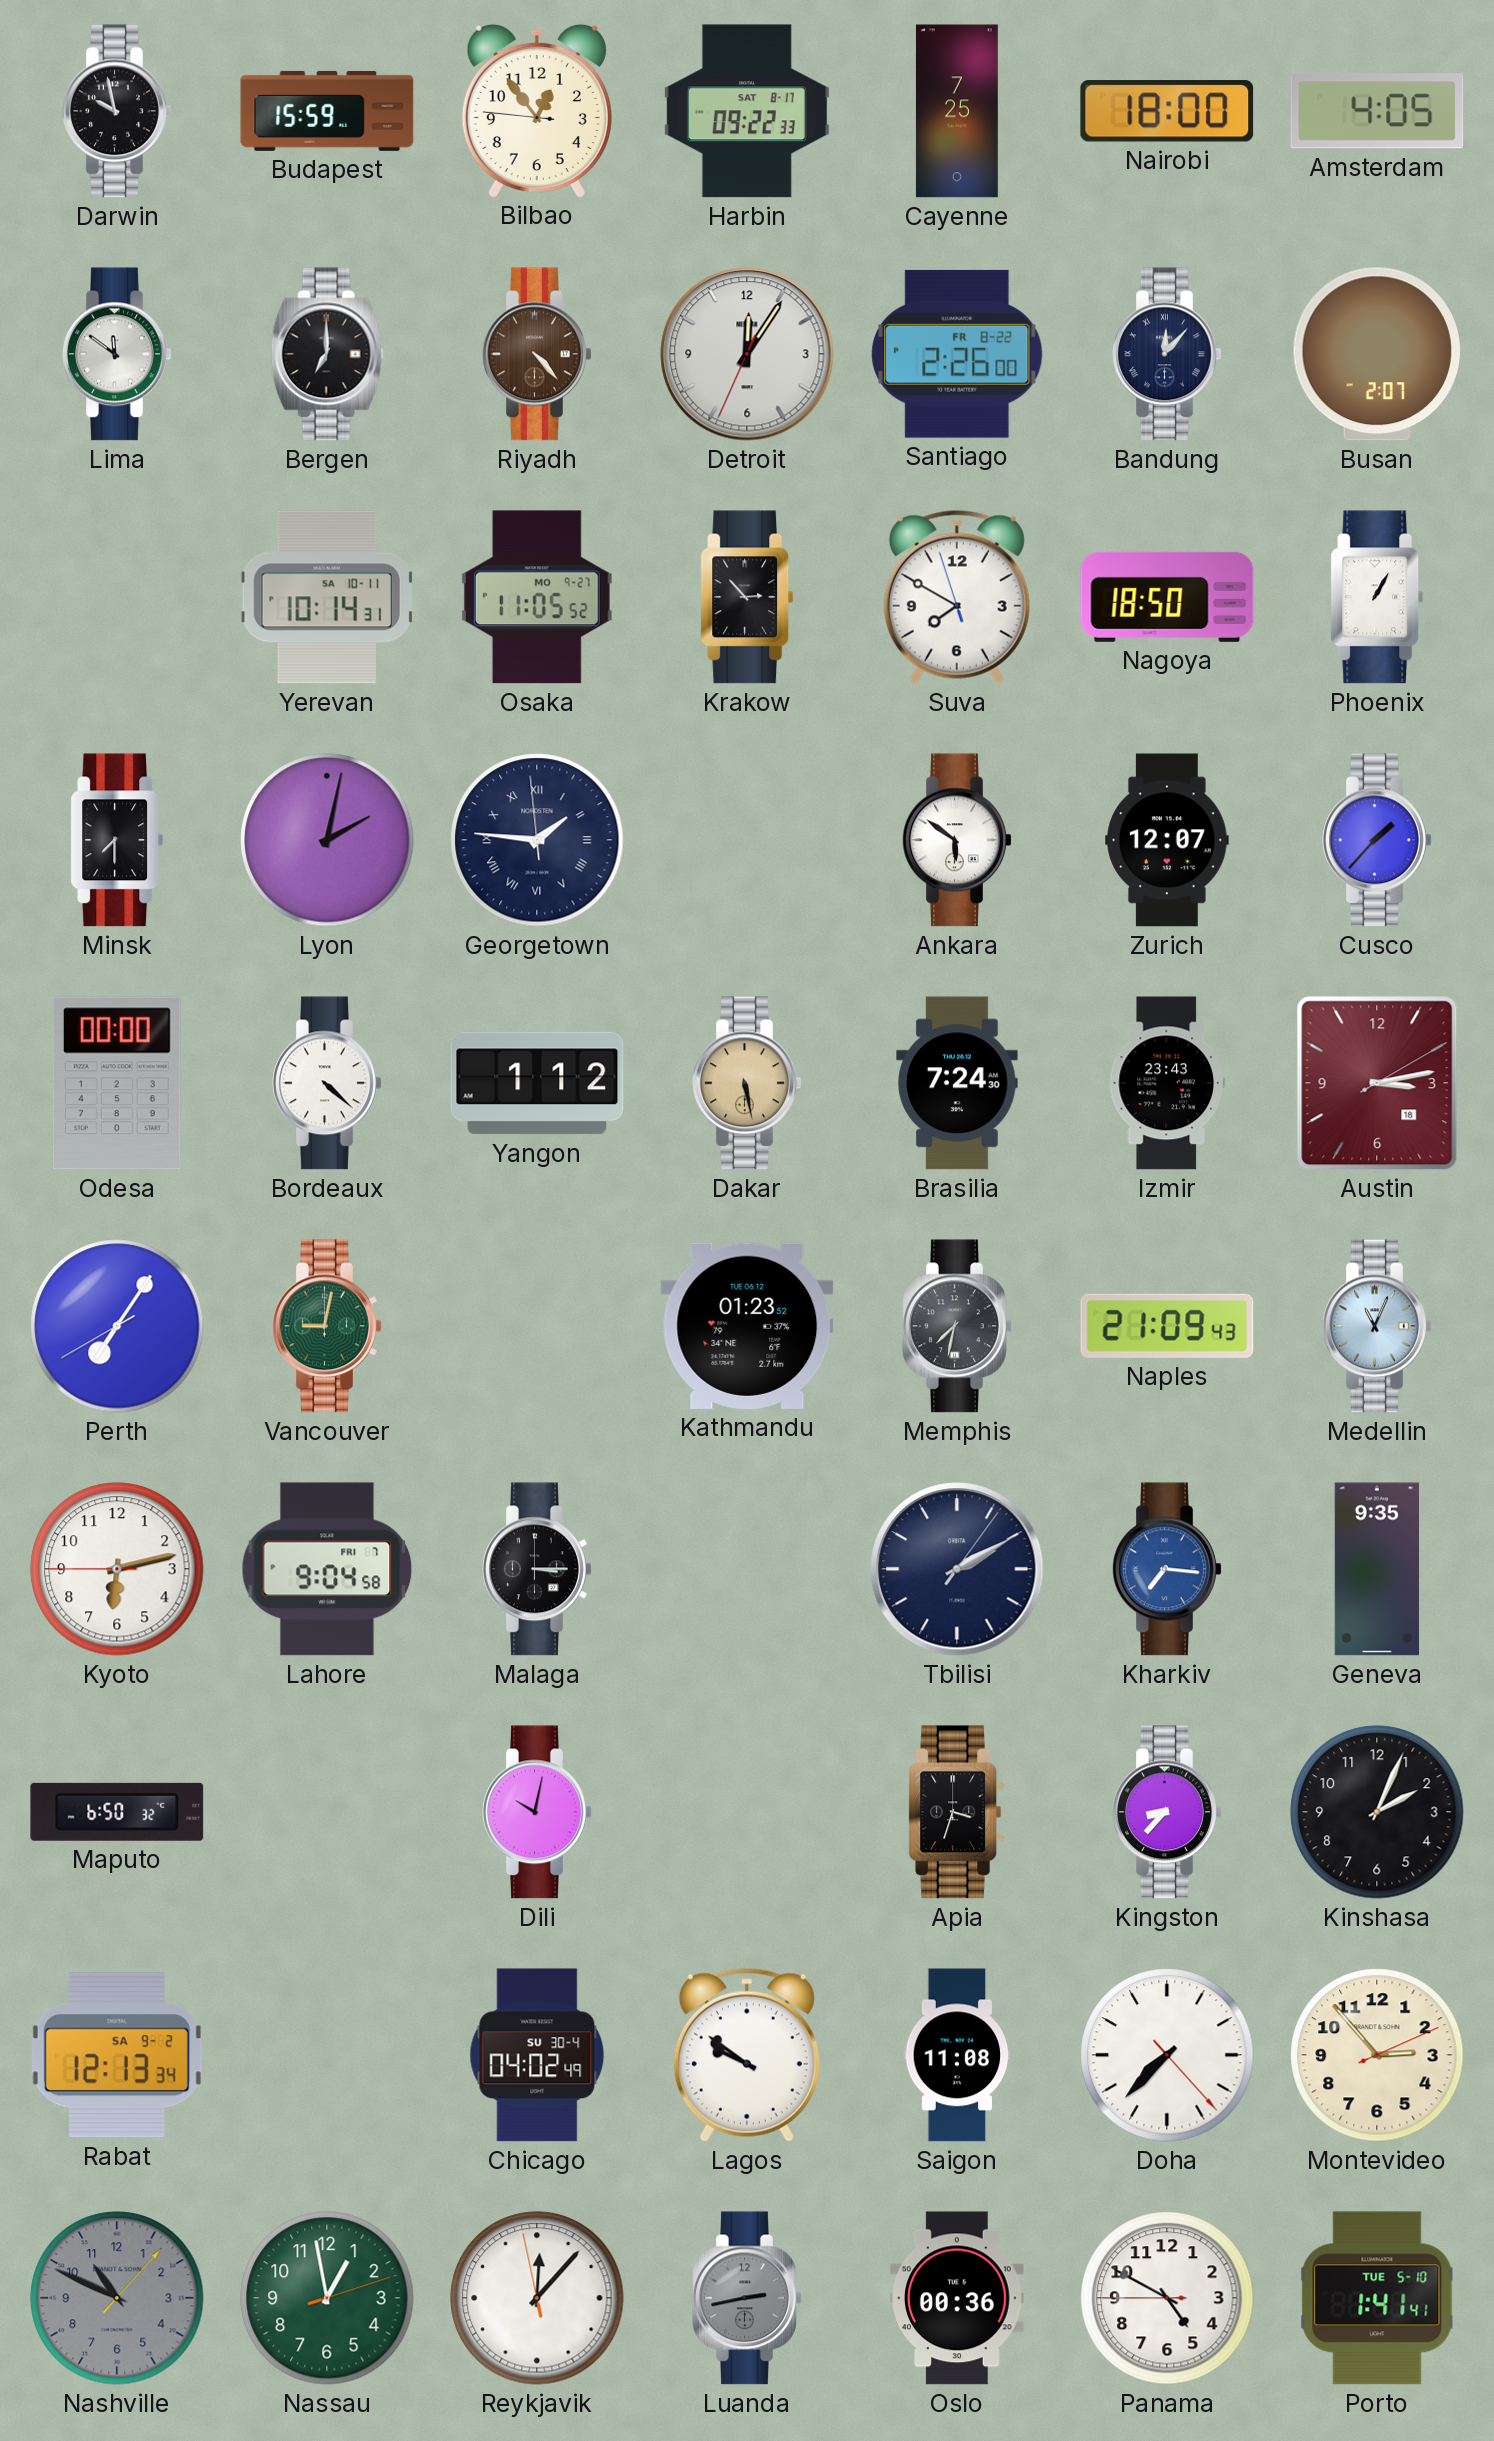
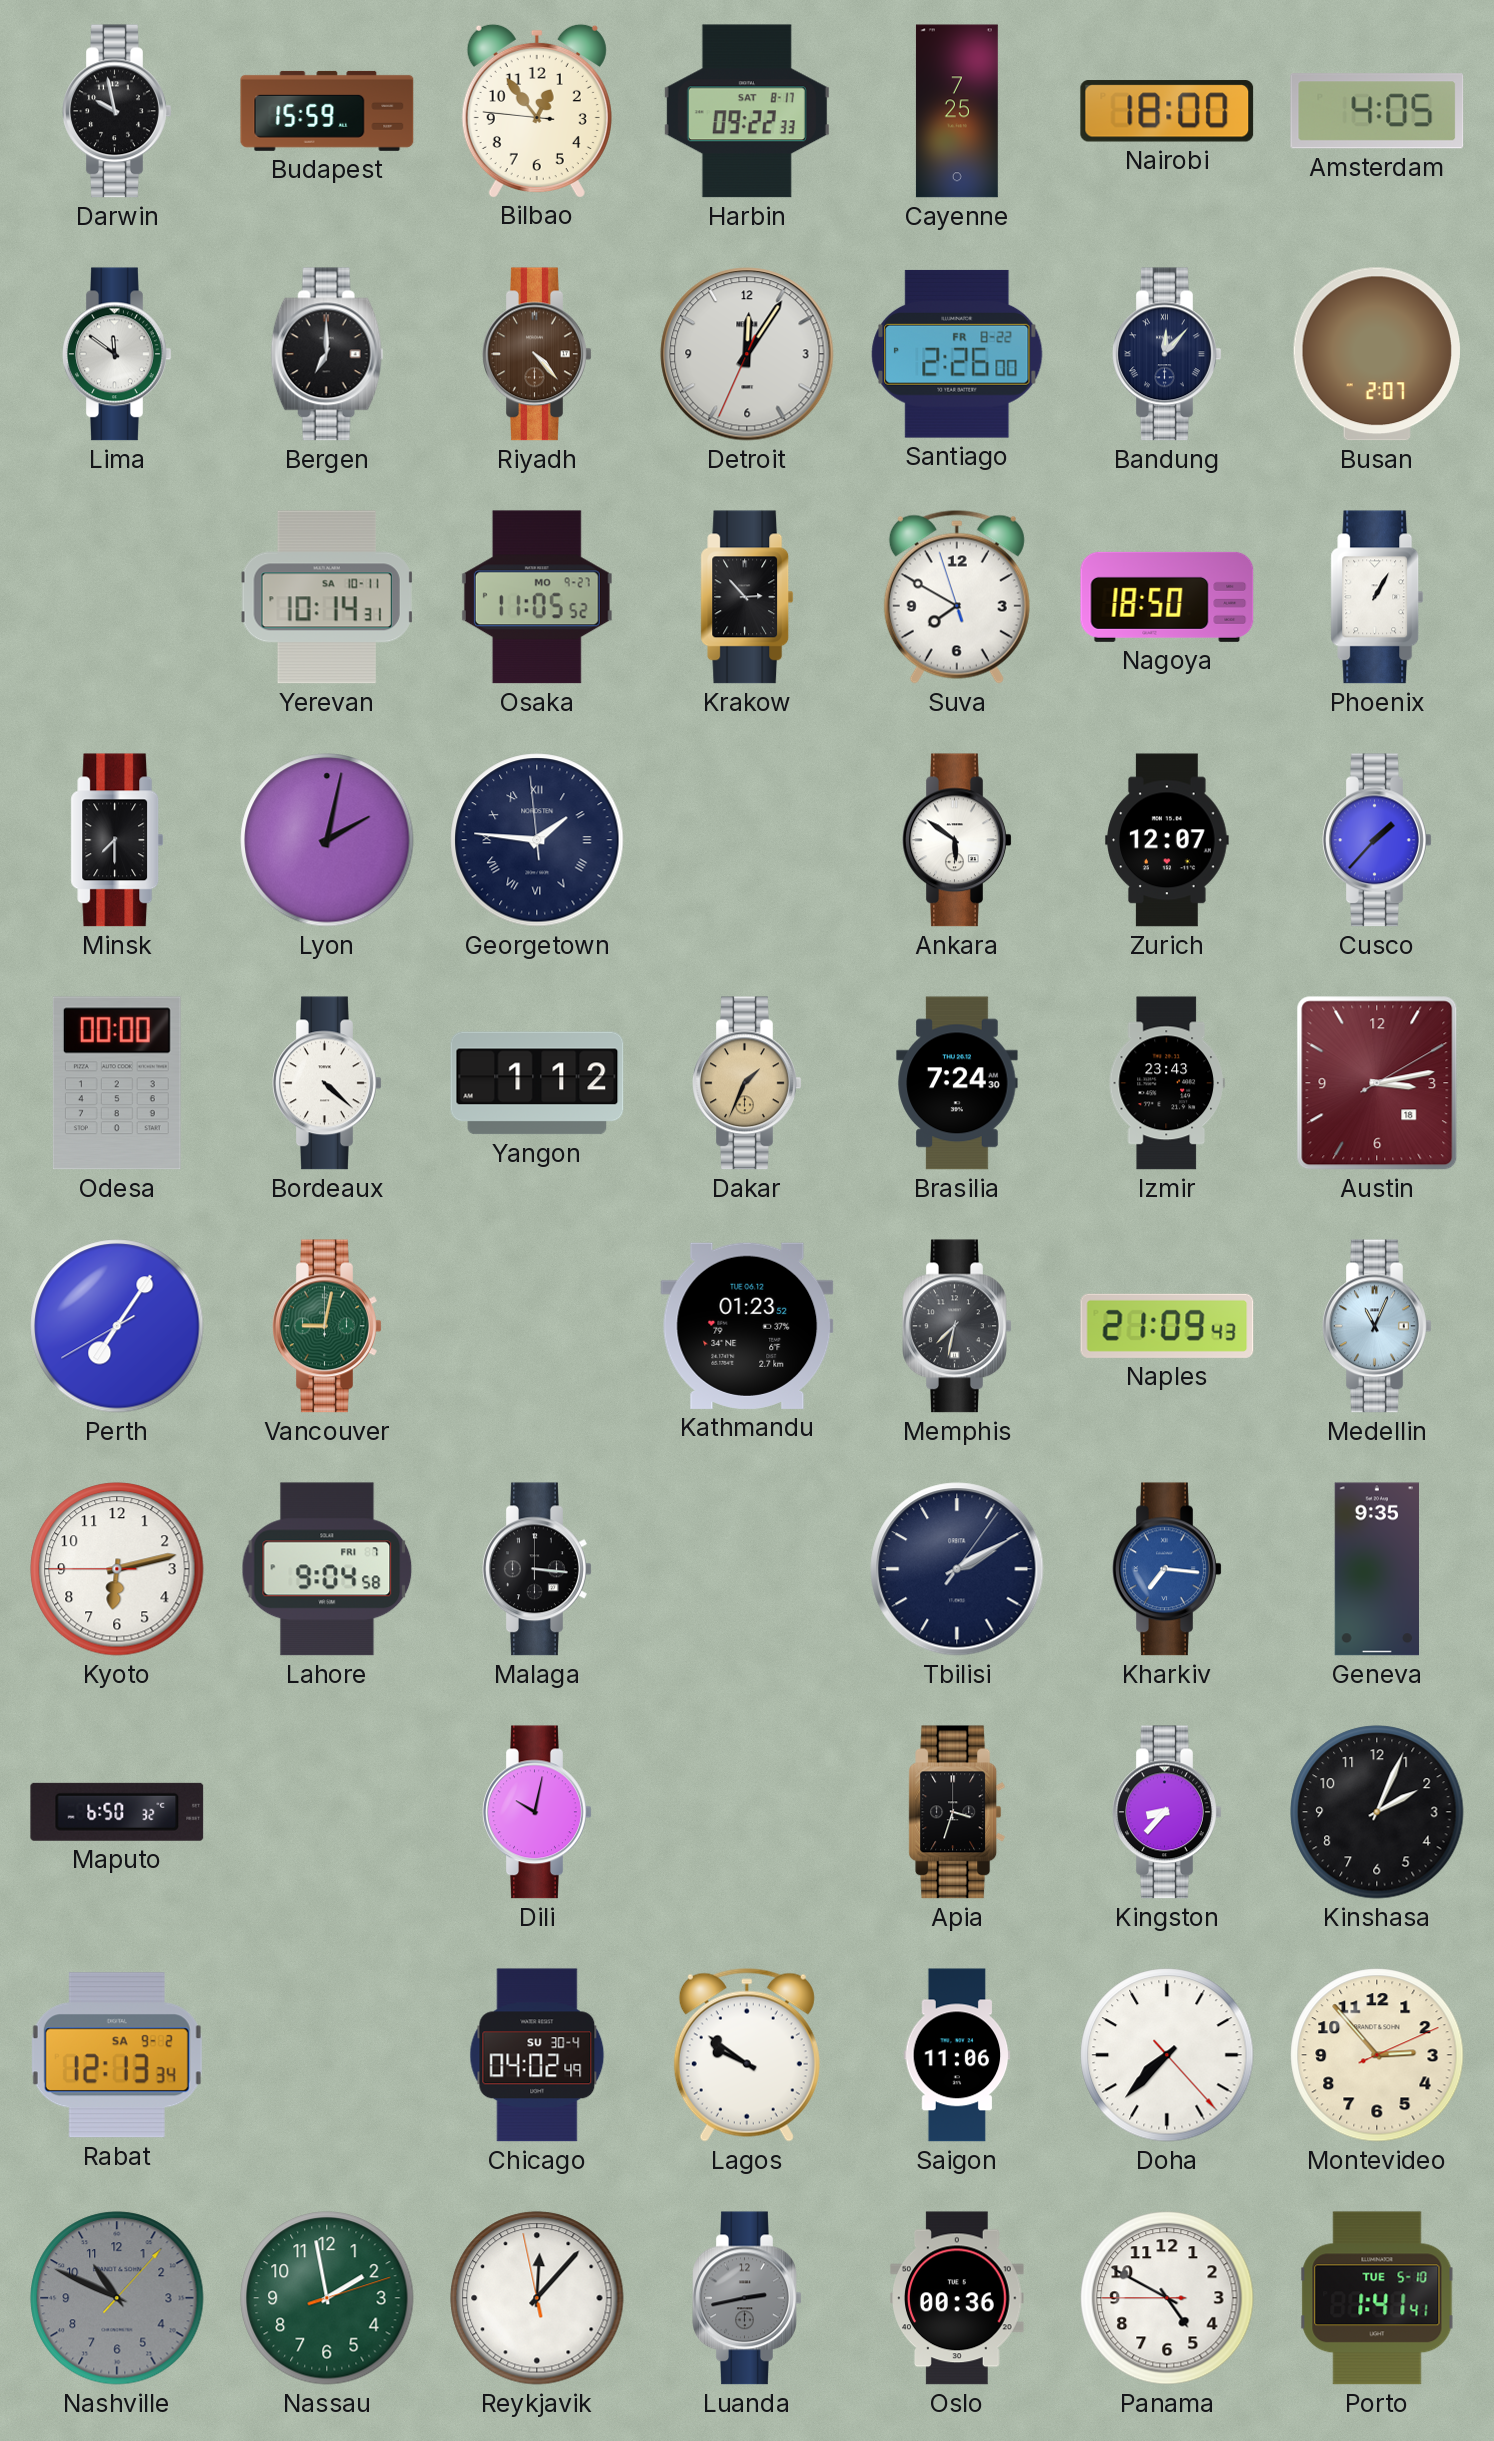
Dakar: 5:28 -> 1:34 (747, 1083)
Malaga: 3:15 -> 3:16 (537, 1569)
Saigon: 11:08 -> 11:06 (957, 2055)
Nassau: 12:58 -> 1:58 (327, 2298)
